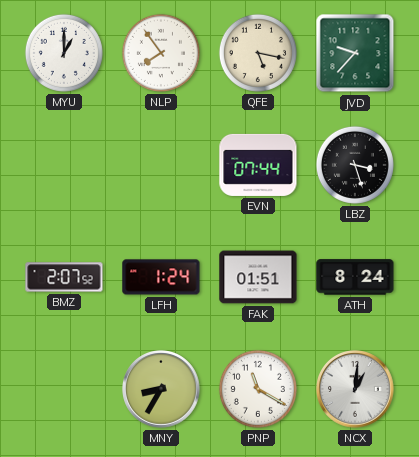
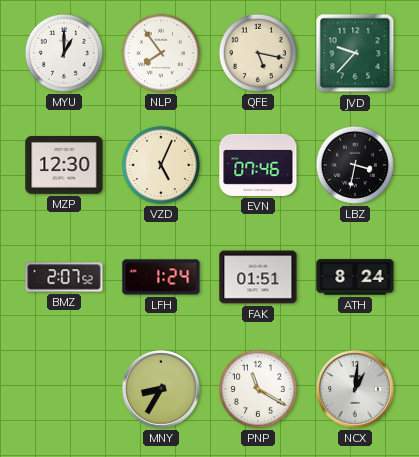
MZP: none -> 12:30 (64, 165)
VZD: none -> 5:04 (161, 165)
EVN: 07:44 -> 07:46 (258, 165)
LBZ: 3:27 -> 3:32 (355, 165)
